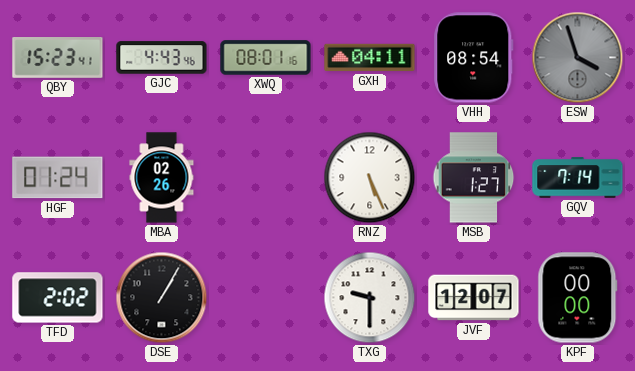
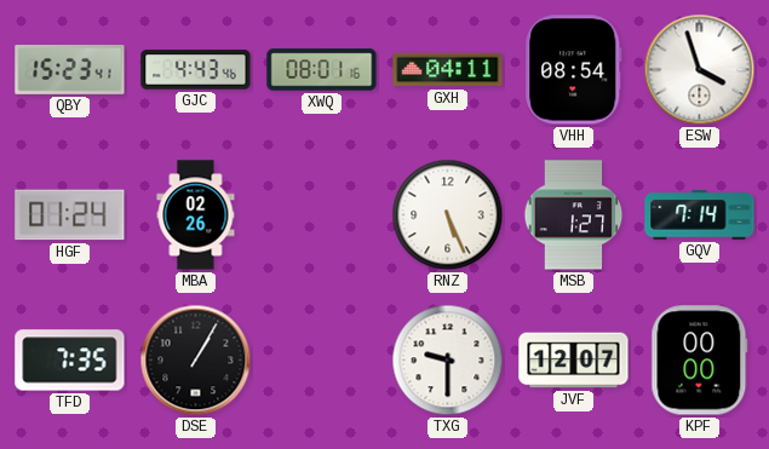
ESW dial: grey -> white (700, 70)
TFD: 2:02 -> 7:35 (70, 361)
